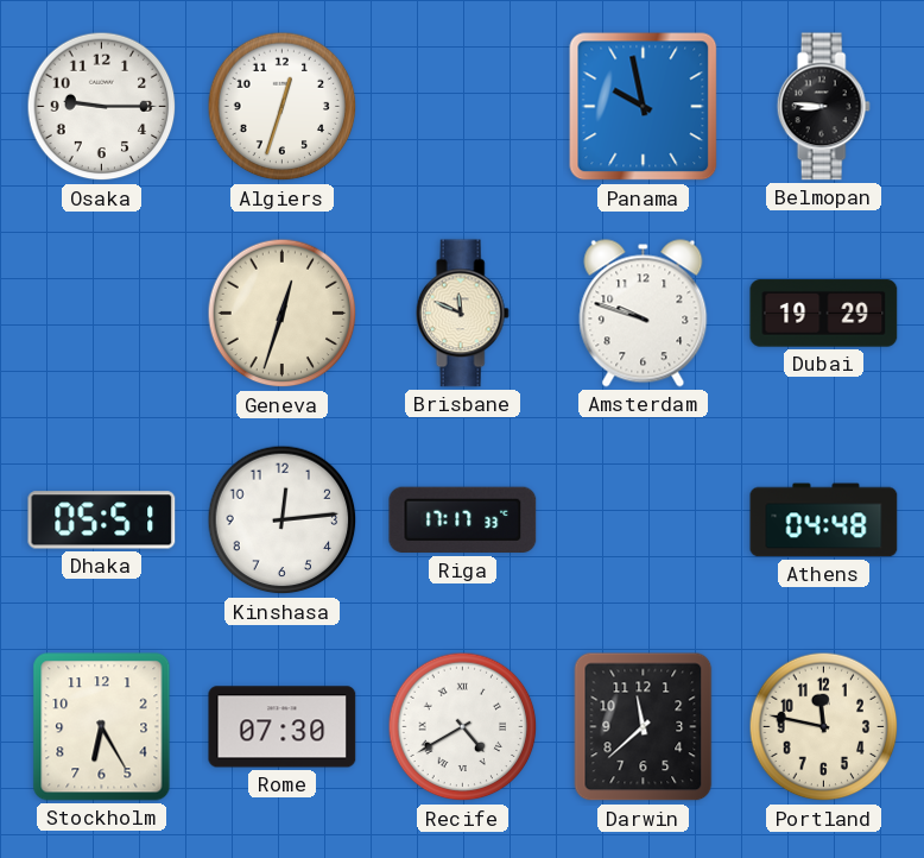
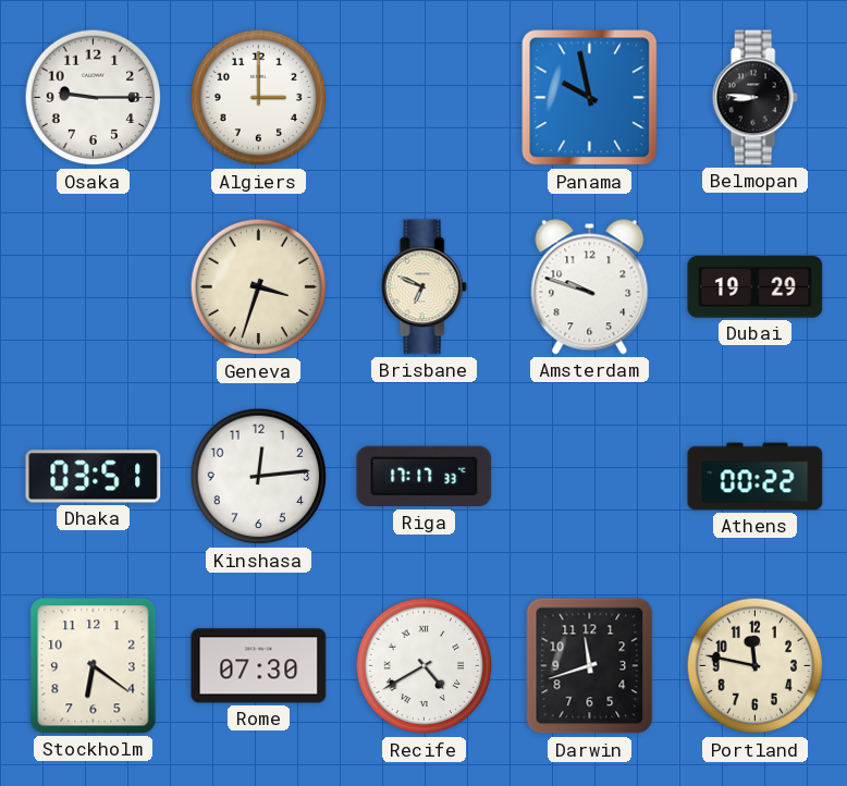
Algiers: 12:33 -> 3:00 (259, 98)
Geneva: 12:33 -> 3:33 (259, 287)
Brisbane: 11:49 -> 6:49 (423, 287)
Dhaka: 05:51 -> 03:51 (94, 477)
Athens: 04:48 -> 00:22 (756, 477)
Stockholm: 6:25 -> 6:21 (94, 666)
Darwin: 11:38 -> 11:42 (590, 666)
